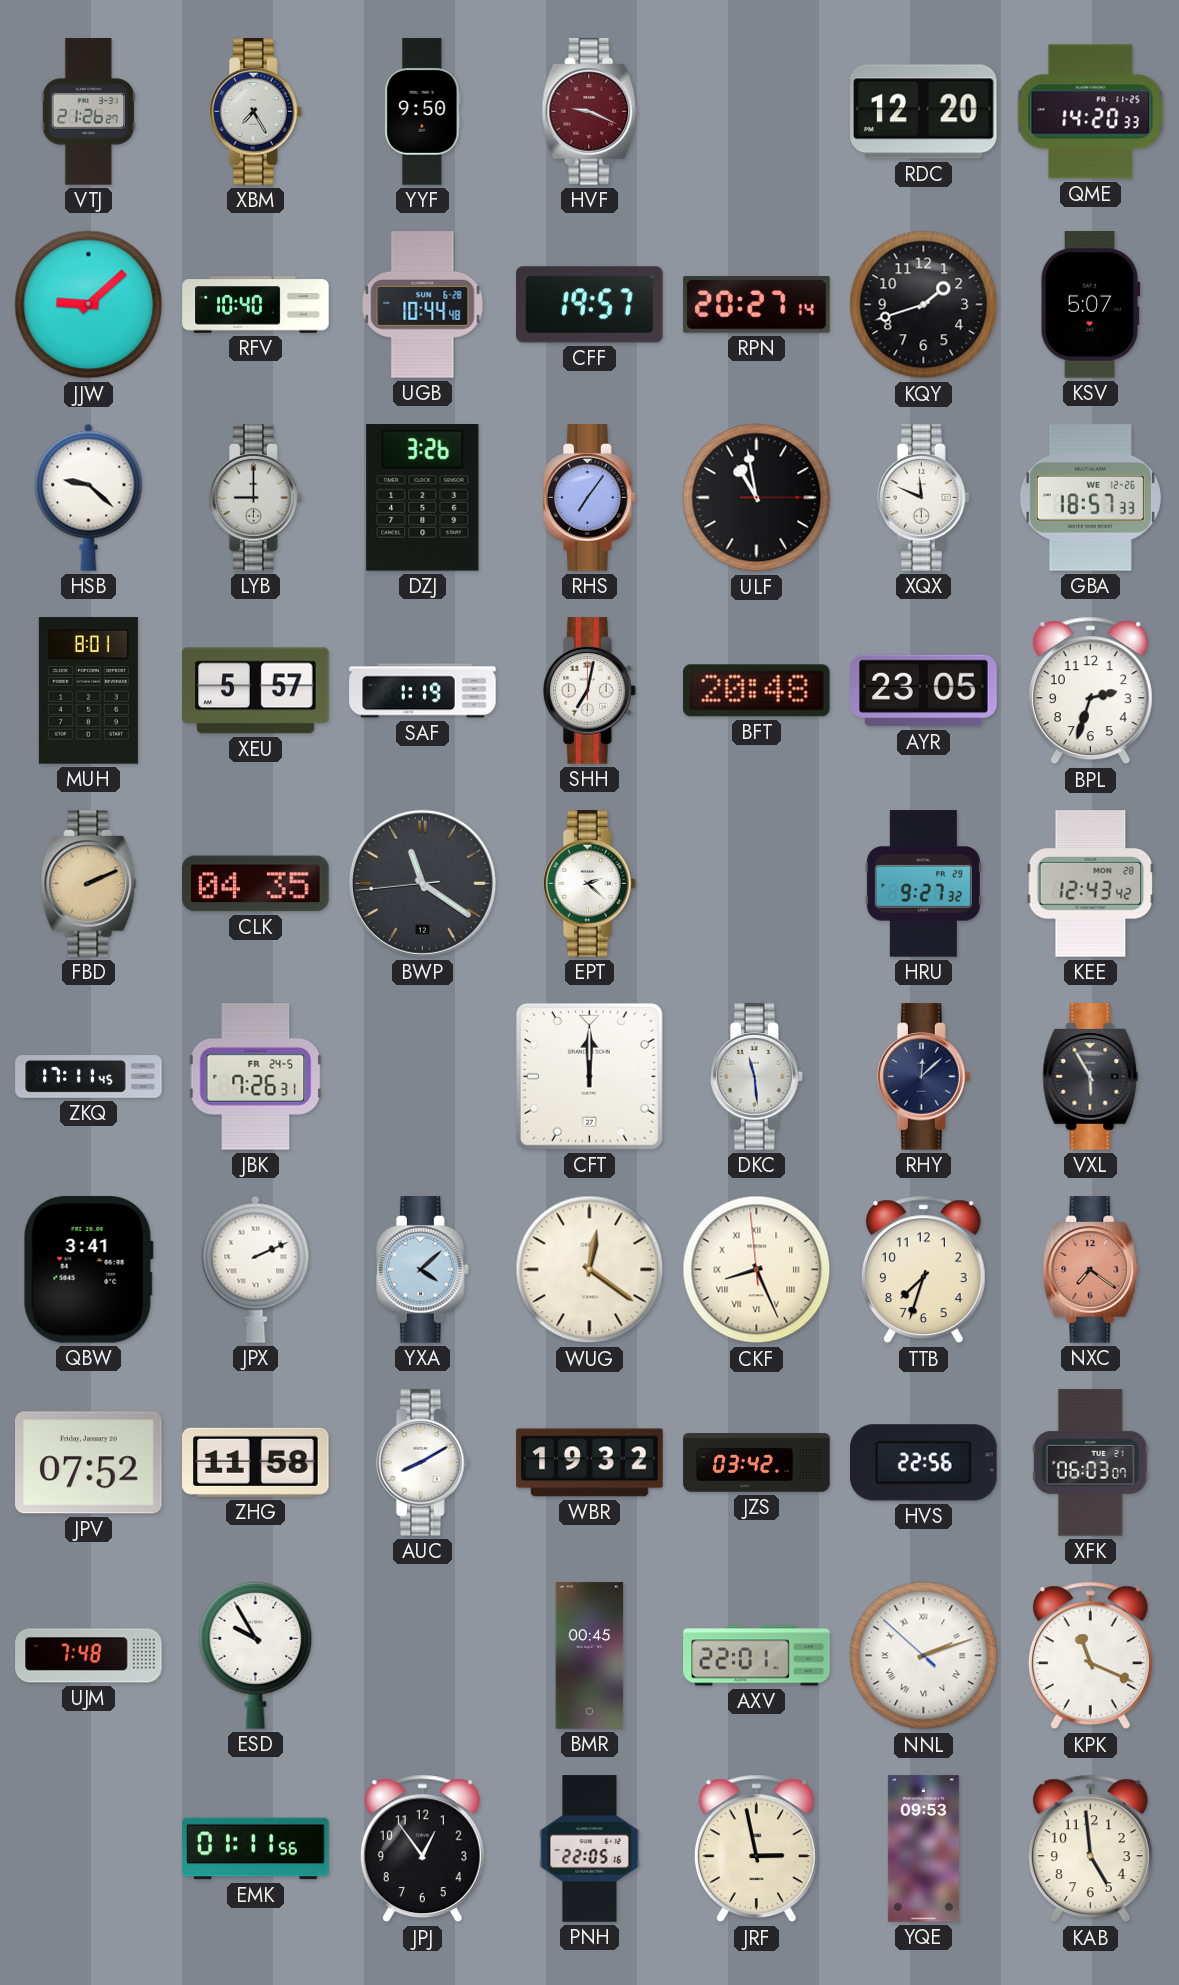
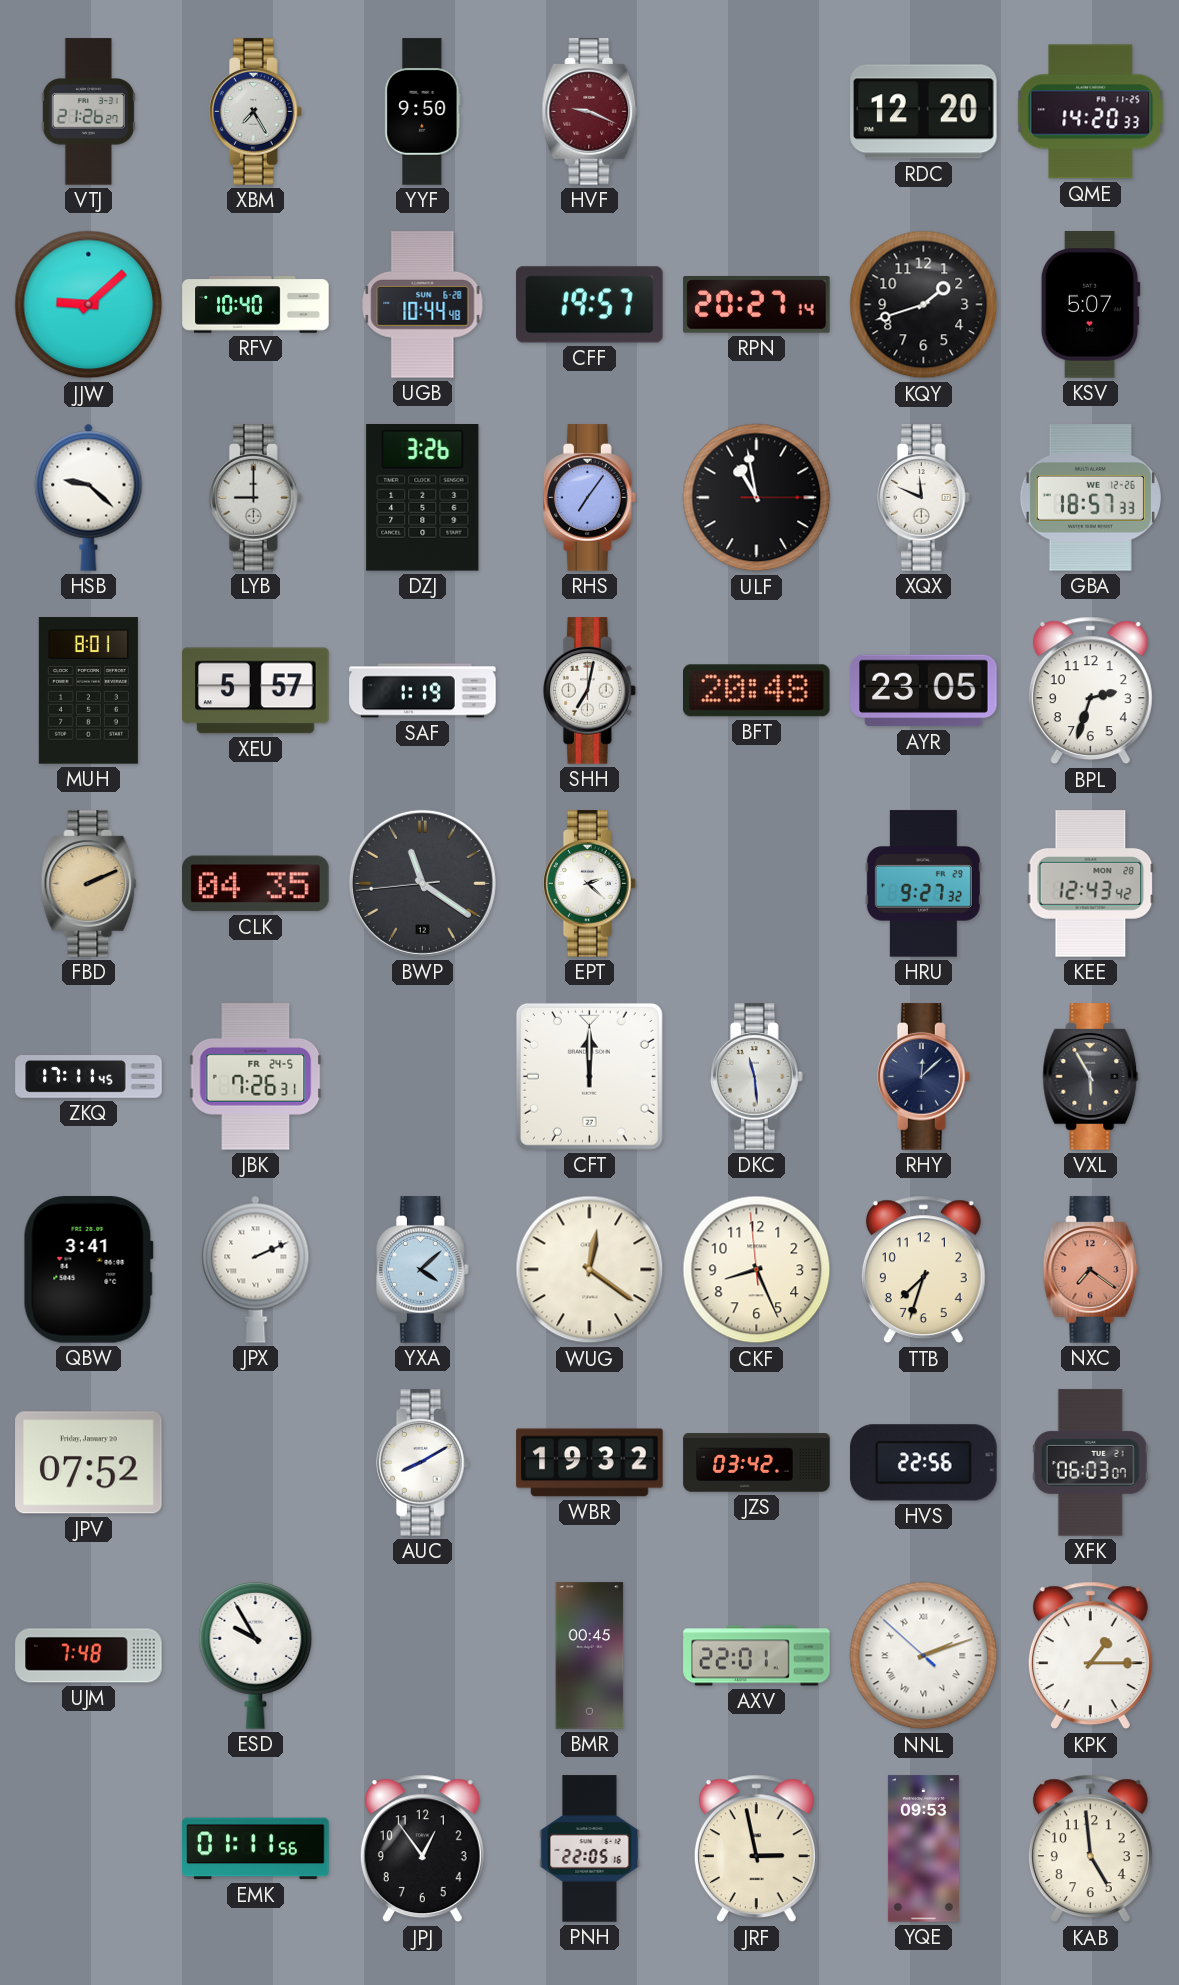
CKF numerals: Roman -> Arabic (757, 1270)
ZHG: 11:58 -> none (256, 1462)
KPK: 11:19 -> 1:15 (1090, 1656)
